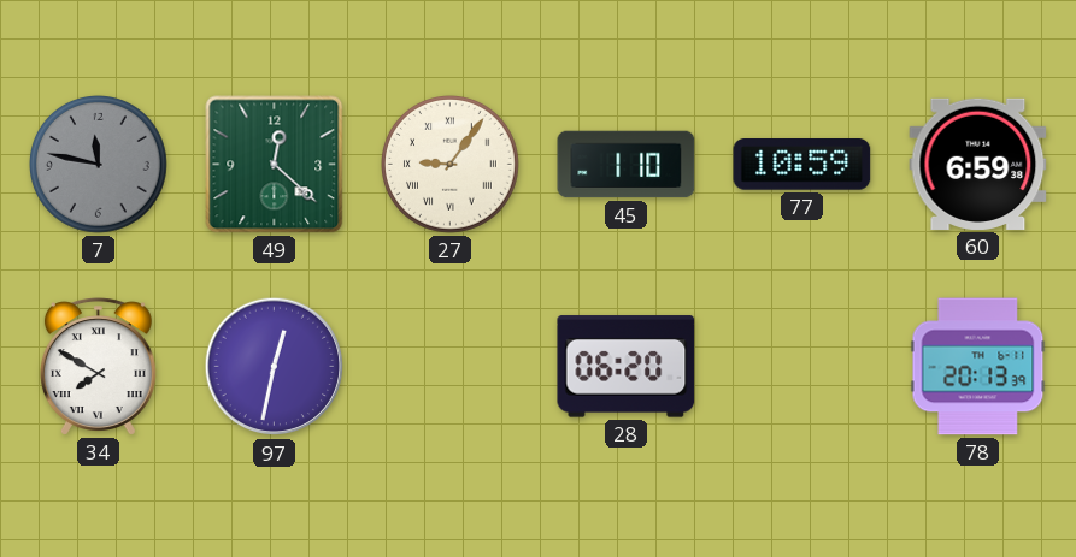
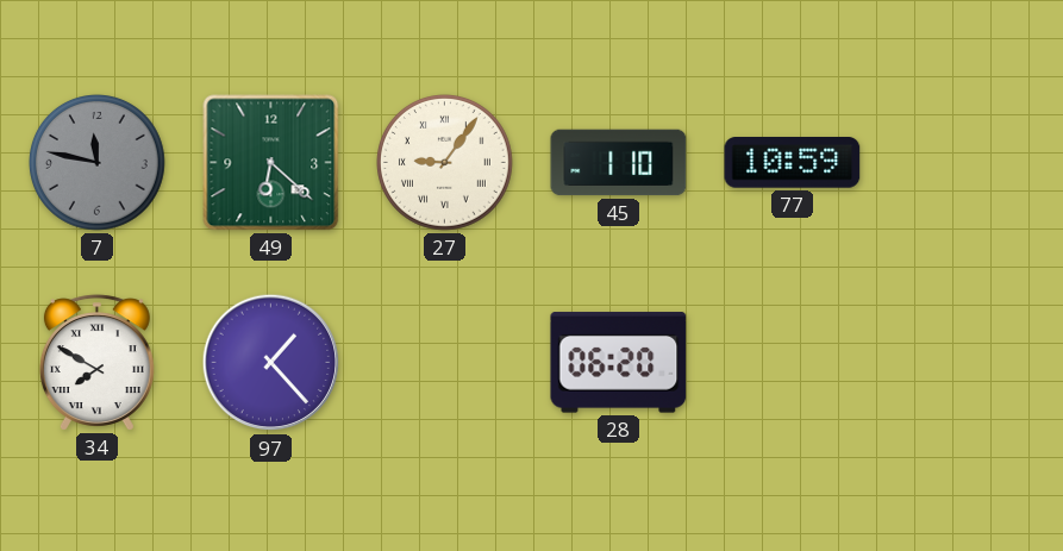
49: 12:22 -> 6:22 (271, 163)
60: 6:59 -> none (978, 164)
97: 12:32 -> 1:23 (271, 363)
78: 20:13 -> none (978, 367)
